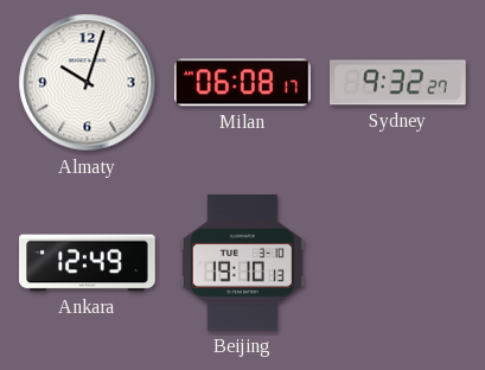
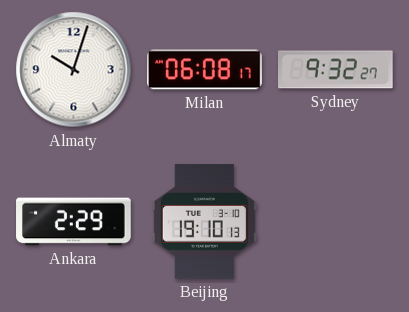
Ankara: 12:49 -> 2:29 (74, 222)
